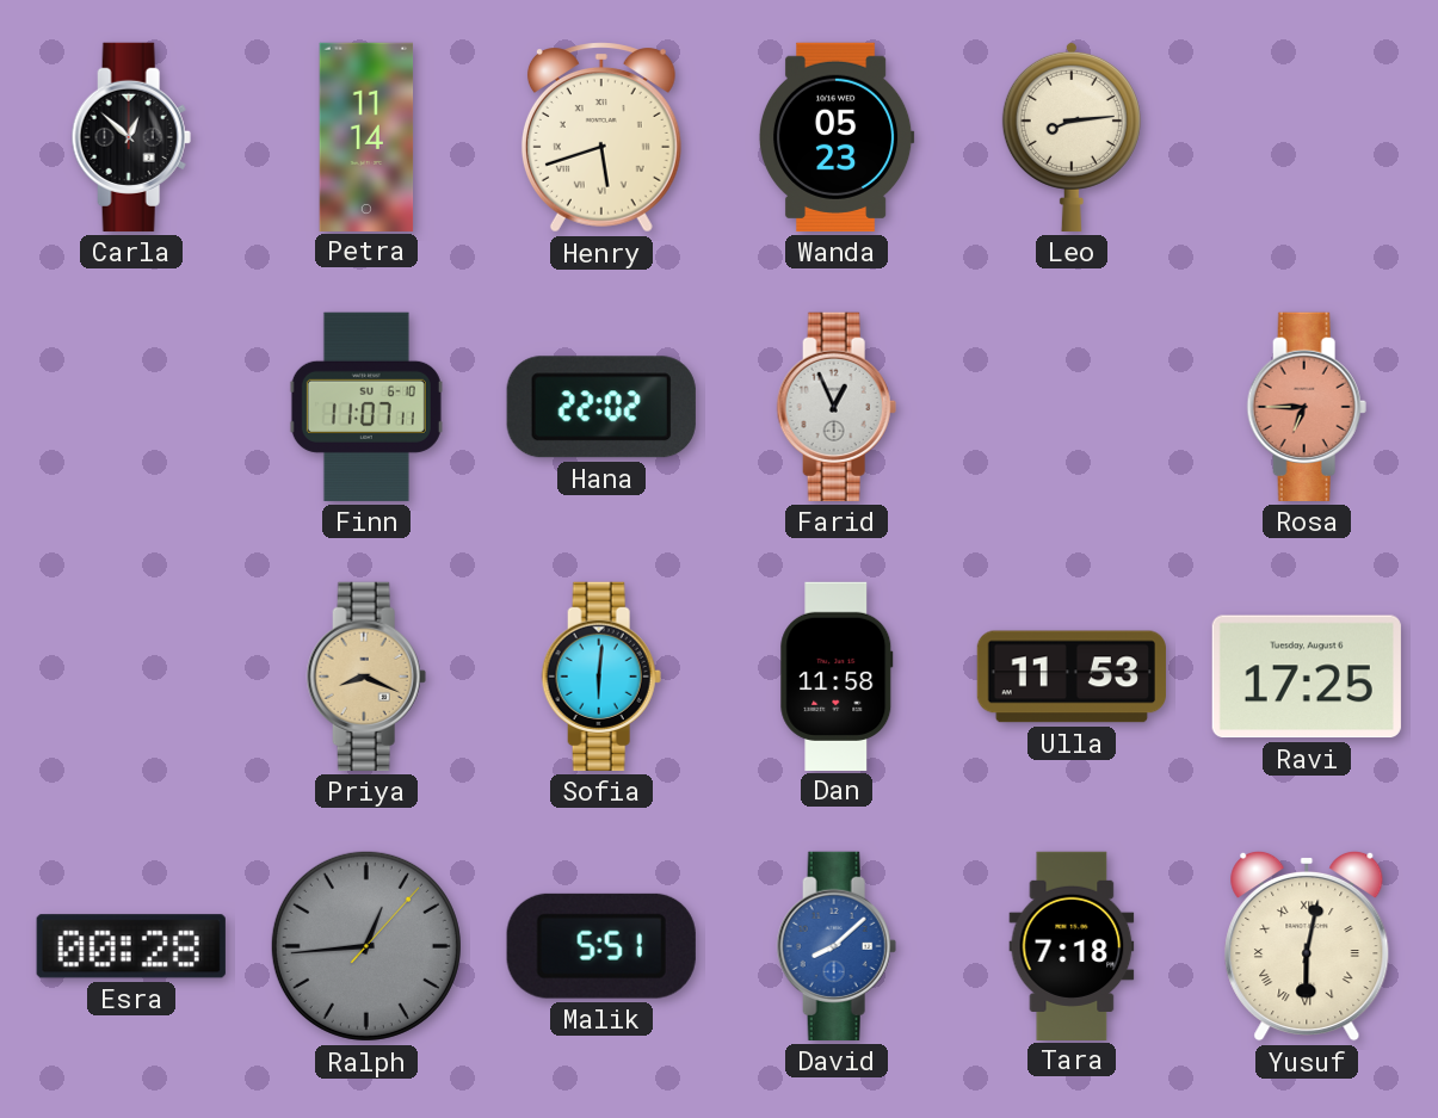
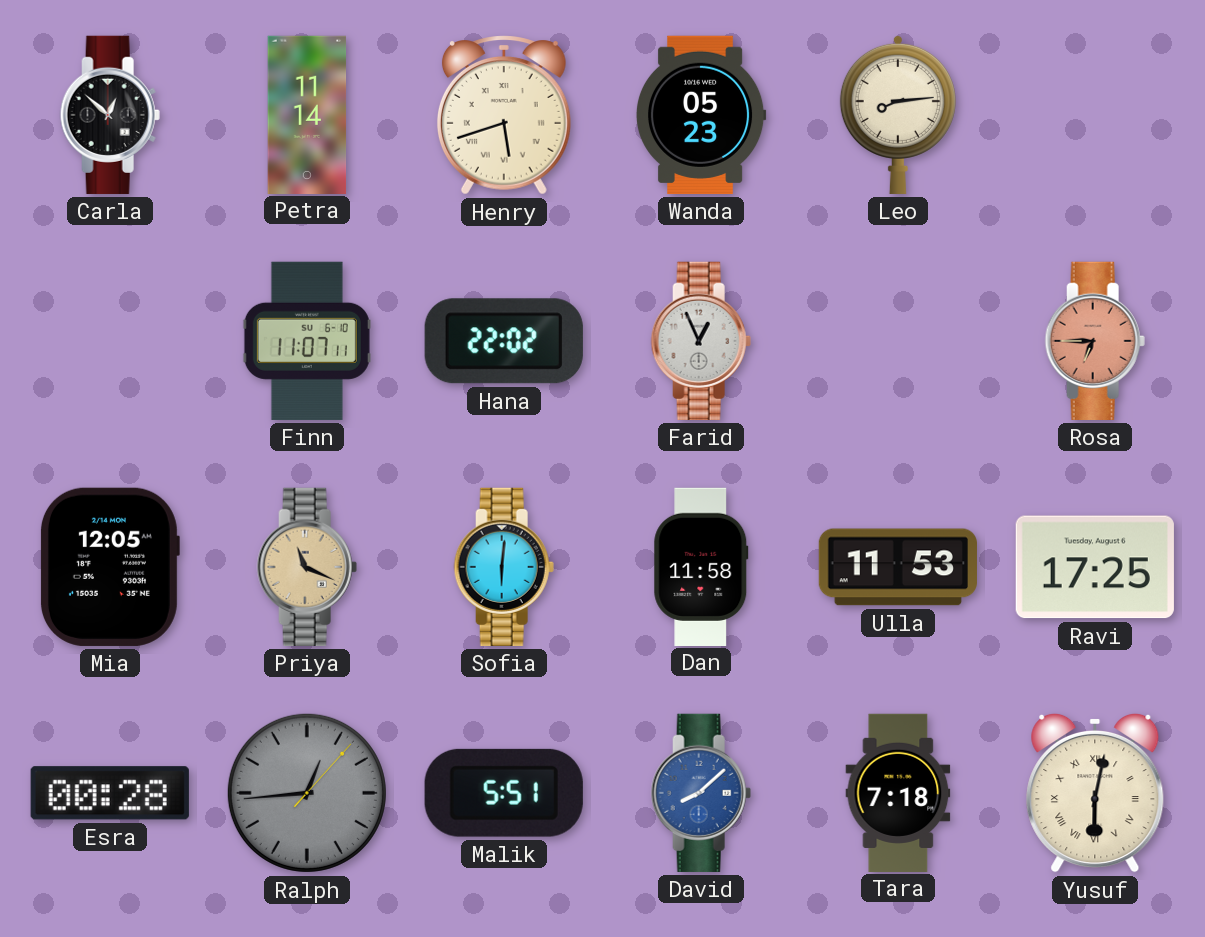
Mia: none -> 12:05 (109, 567)
Priya: 8:19 -> 11:19 (307, 567)
